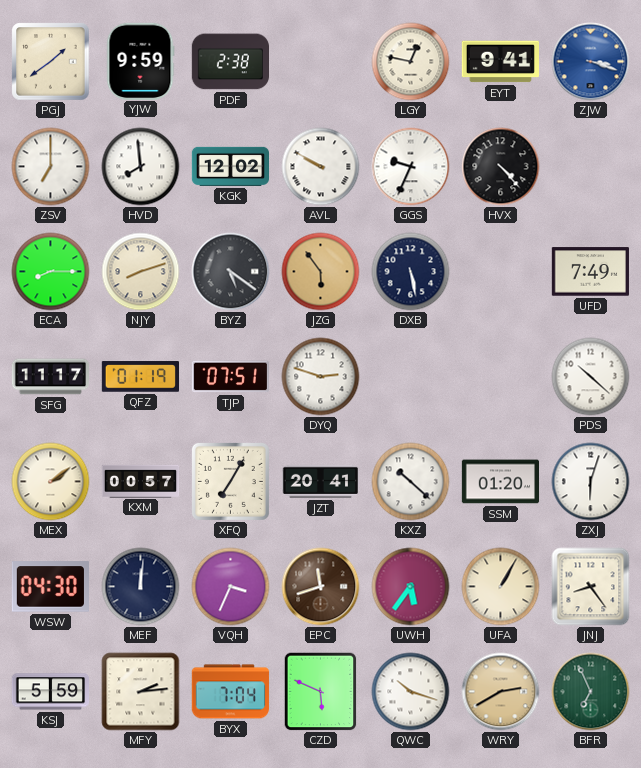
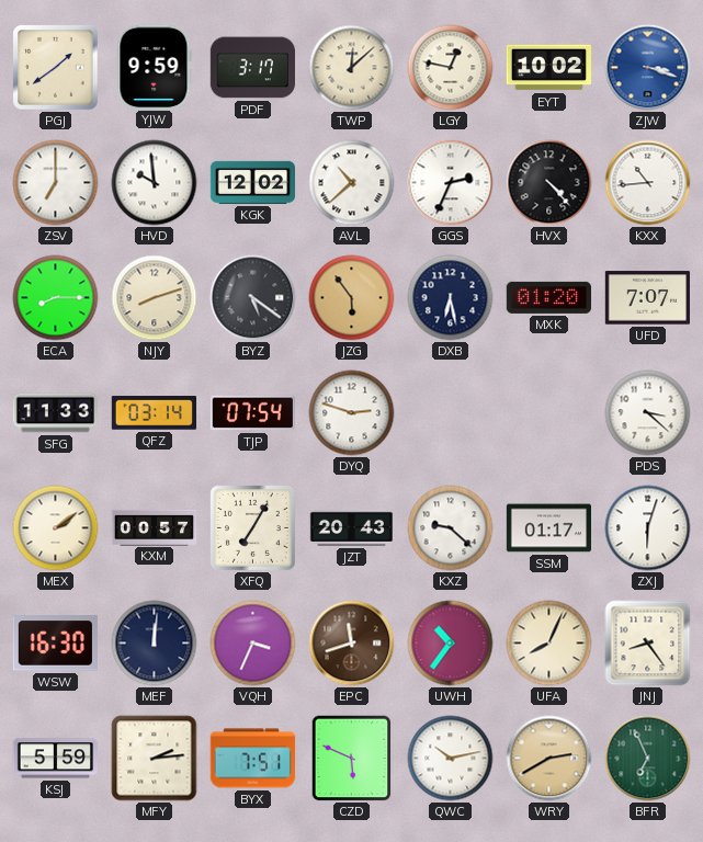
PDF: 2:38 -> 3:17 (252, 68)
TWP: none -> 12:08 (352, 68)
EYT: 9:41 -> 10:02 (548, 68)
HVD: 7:59 -> 9:59 (155, 183)
AVL: 9:50 -> 10:38 (352, 183)
GGS: 9:34 -> 2:34 (451, 183)
KXX: none -> 10:44 (648, 183)
DXB: 5:28 -> 6:28 (451, 298)
MXK: none -> 01:20 (548, 297)
UFD: 7:49 -> 7:07 (647, 298)
SFG: 11:17 -> 11:33 (56, 413)
QFZ: 01:19 -> 03:14 (154, 413)
TJP: 07:51 -> 07:54 (252, 413)
PDS: 10:22 -> 3:22 (648, 413)
JZT: 20:41 -> 20:43 (351, 527)
KXZ: 10:22 -> 9:22 (451, 528)
SSM: 01:20 -> 01:17 (548, 528)
WSW: 04:30 -> 16:30 (55, 644)
UWH: 5:36 -> 10:36 (451, 644)
UFA: 1:05 -> 8:04 (549, 644)
BYX: 7:04 -> 7:51 (252, 759)
QWC: 10:18 -> 10:13 (451, 759)
